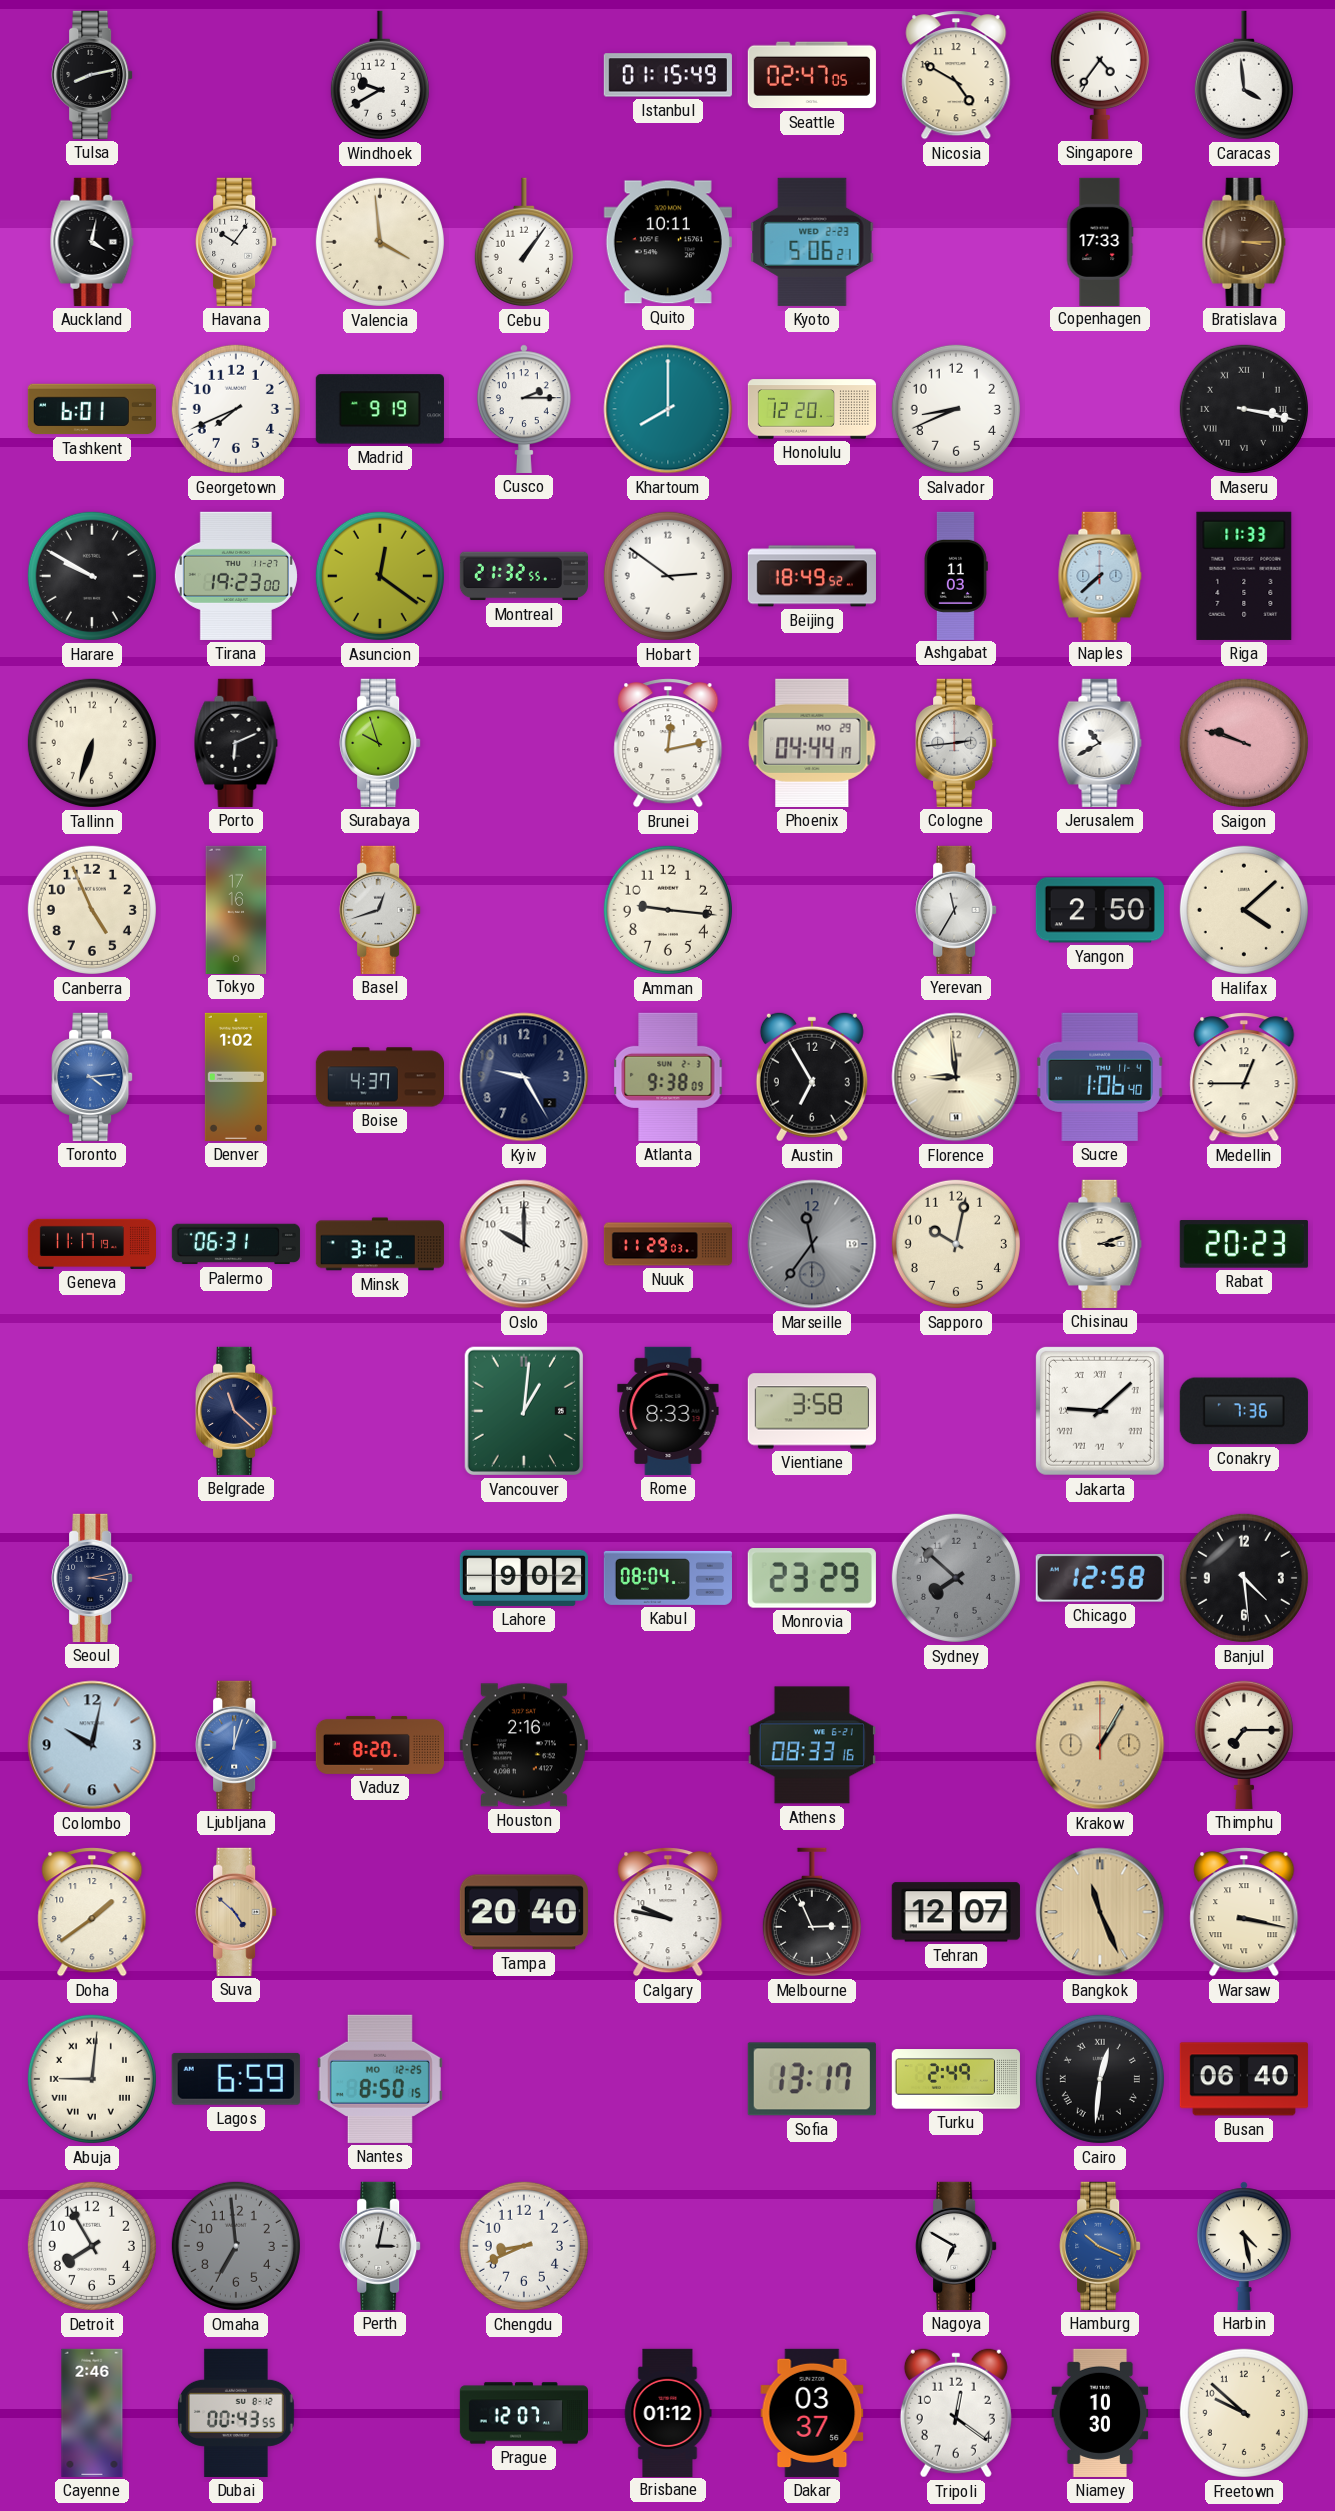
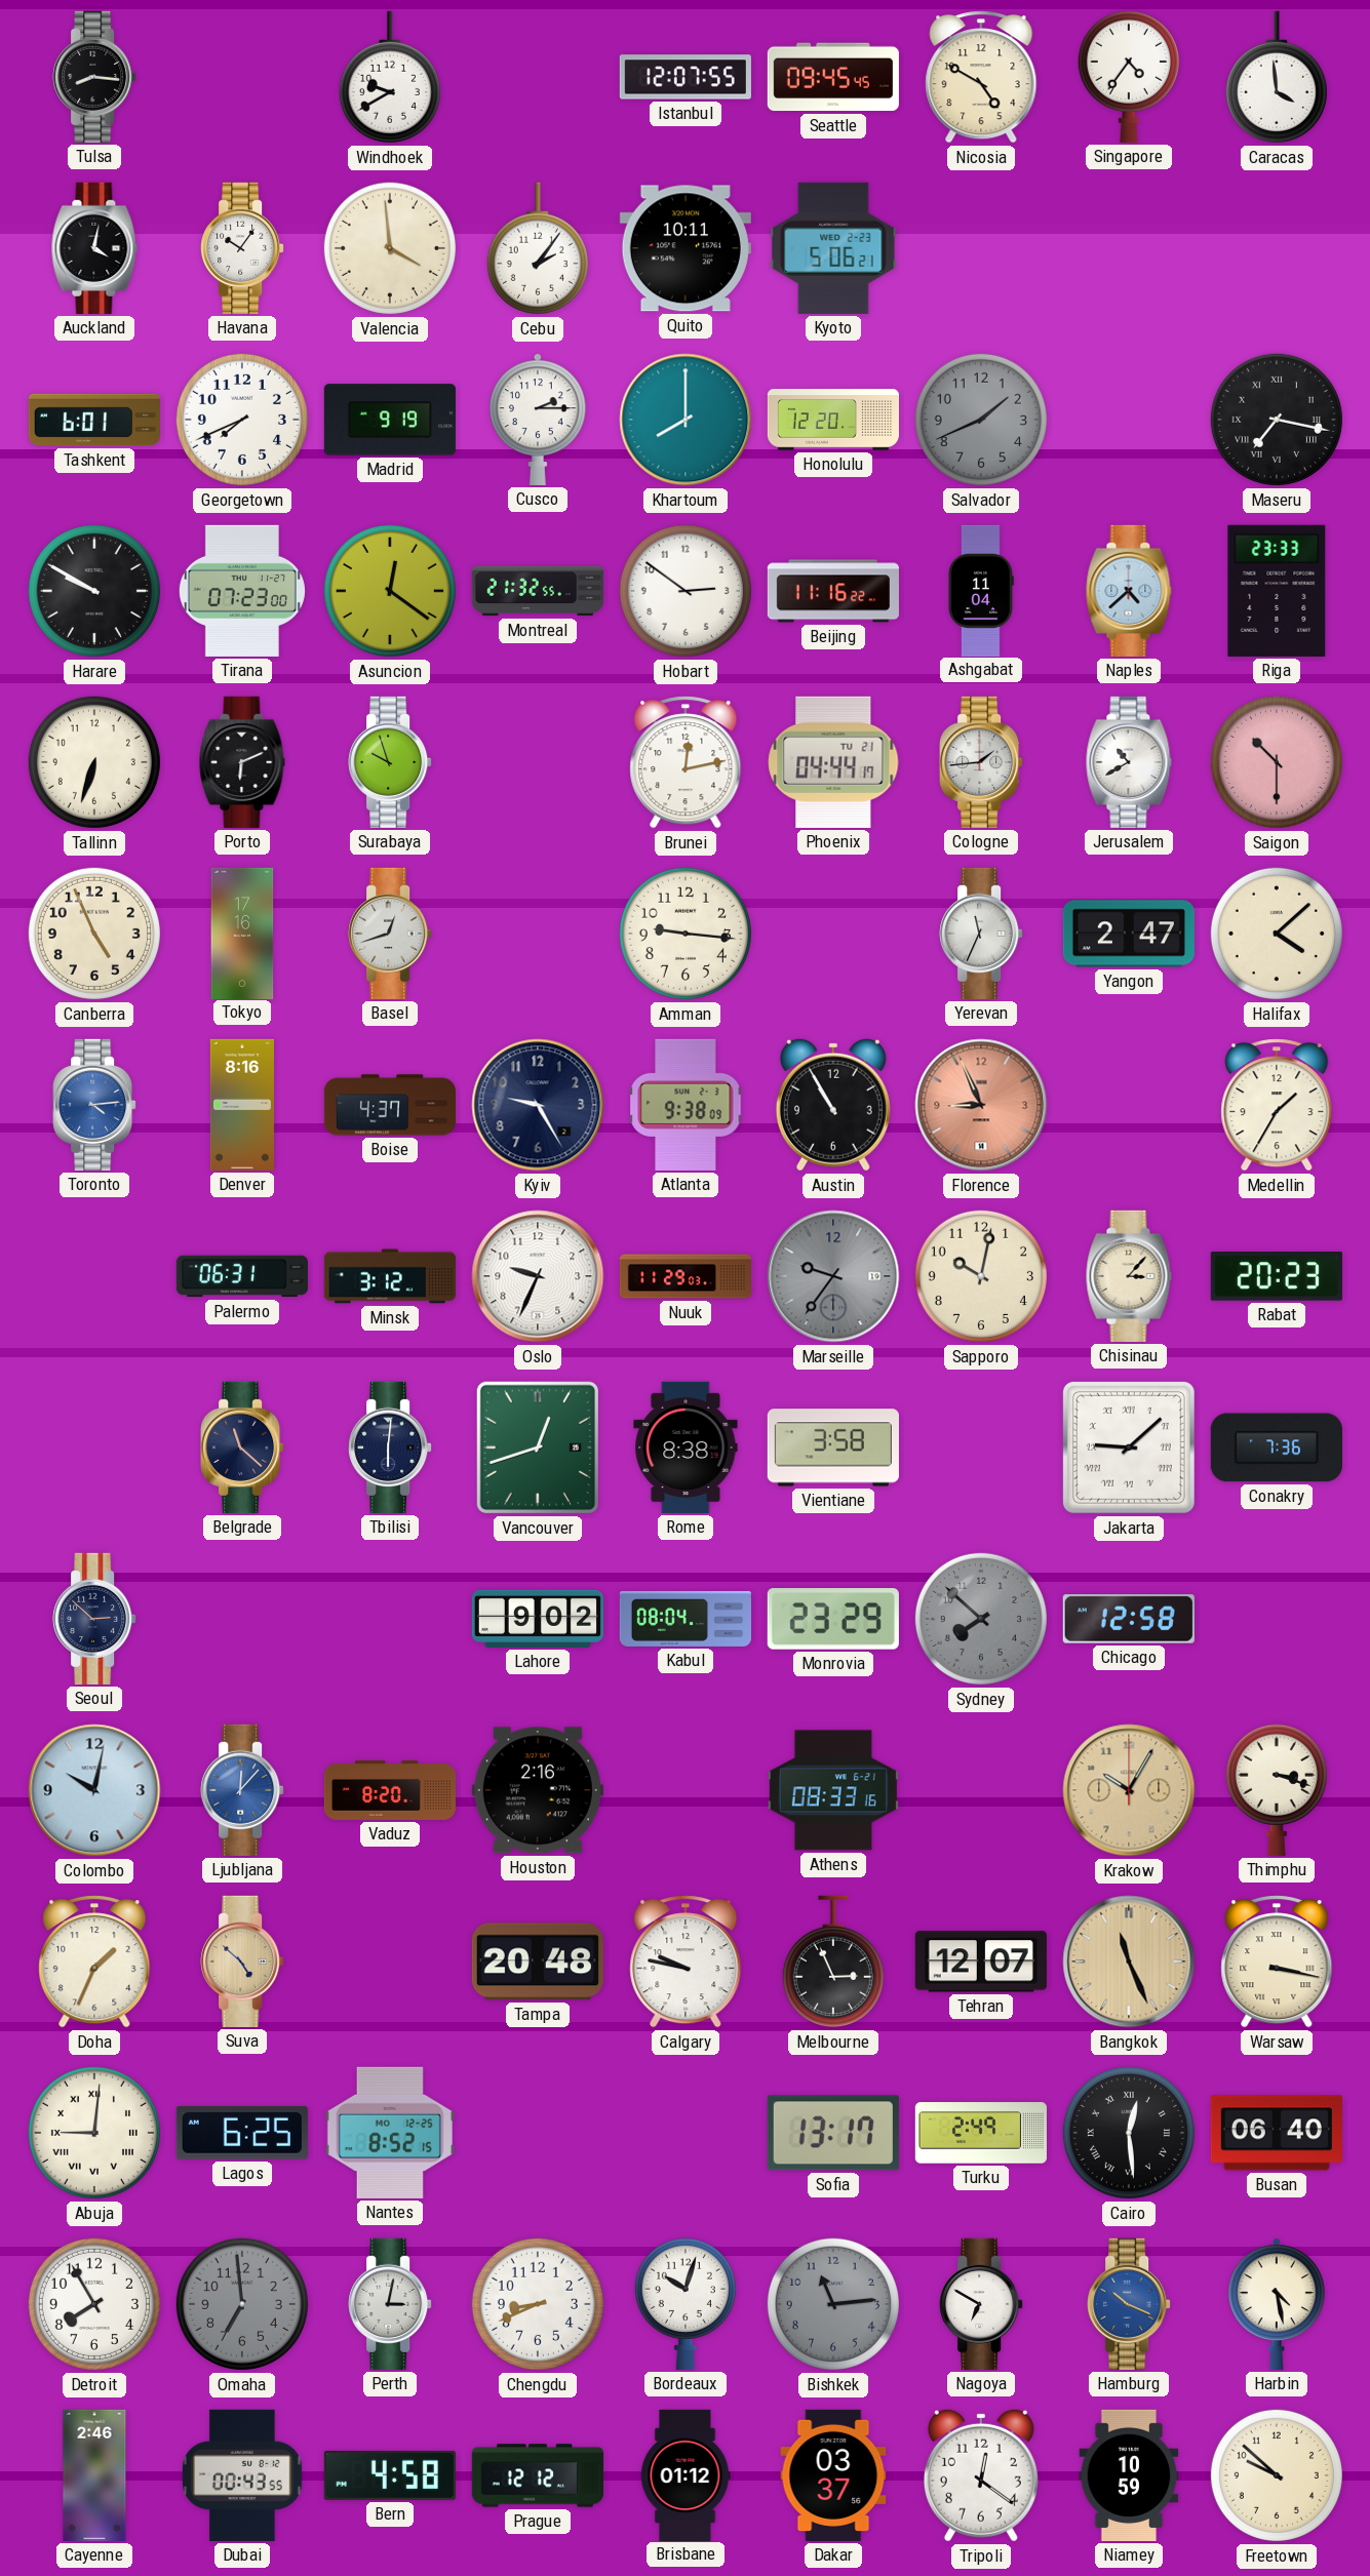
Tulsa: 8:13 -> 8:16 (94, 77)
Istanbul: 01:15 -> 12:07 (686, 77)
Seattle: 02:47 -> 09:45 (833, 77)
Cebu: 1:06 -> 2:06 (538, 248)
Copenhagen: 17:33 -> none (1100, 241)
Bratislava: 3:15 -> none (1244, 242)
Salvador: 8:41 -> 1:41 (981, 420)
Salvador dial: white -> grey (981, 420)
Maseru: 3:17 -> 7:17 (1277, 420)
Tirana: 19:23 -> 07:23 (242, 591)
Beijing: 18:49 -> 11:16 (833, 591)
Ashgabat: 11:03 -> 11:04 (981, 590)
Naples: 7:38 -> 4:38 (1129, 591)
Riga: 11:33 -> 23:33 (1277, 591)
Phoenix date: MO 29 -> TU 21 (833, 762)
Cologne: 2:44 -> 1:44 (981, 762)
Saigon: 9:48 -> 10:30 (1277, 762)
Yerevan: 11:35 -> 11:34 (981, 934)
Yangon: 2:50 -> 2:47 (1129, 934)
Denver: 1:02 -> 8:16 (242, 1105)
Austin: 6:55 -> 10:55 (833, 1105)
Florence: 8:59 -> 8:56 (981, 1105)
Florence dial: cream -> salmon (981, 1105)
Sucre: 1:06 -> none (1100, 1077)
Medellin: 12:45 -> 1:35 (1277, 1105)
Geneva: 11:17 -> none (91, 1244)
Oslo: 10:00 -> 9:34 (538, 1276)
Marseille: 11:36 -> 9:36 (833, 1276)
Chisinau: 3:12 -> 3:07 (1129, 1276)
Tbilisi: none -> 6:01 (390, 1448)
Vancouver: 1:01 -> 12:42 (537, 1448)
Rome: 8:33 -> 8:38 (686, 1448)
Seoul: 3:13 -> 2:52 (94, 1619)
Banjul: 4:29 -> none (1244, 1578)
Ljubljana: 12:03 -> 12:07 (242, 1790)
Krakow: 1:05 -> 10:05 (1129, 1790)
Thimphu: 7:15 -> 3:18 (1277, 1789)
Doha: 1:39 -> 1:34 (94, 1961)
Tampa: 20:40 -> 20:48 (538, 1961)
Lagos: 6:59 -> 6:25 (242, 2133)
Nantes: 8:50 -> 8:52 (390, 2133)
Cairo: 12:31 -> 12:29 (1129, 2133)
Bordeaux: none -> 10:03 (686, 2303)
Bishkek: none -> 11:14 (833, 2304)
Bern: none -> 4:58 (390, 2475)
Prague: 12:07 -> 12:12 (537, 2475)
Niamey: 10:30 -> 10:59 (1129, 2475)
